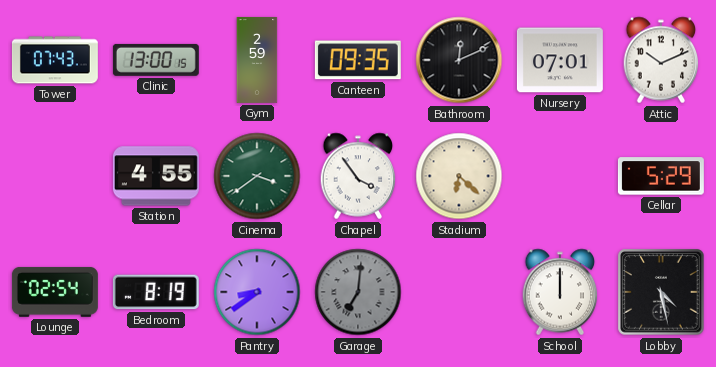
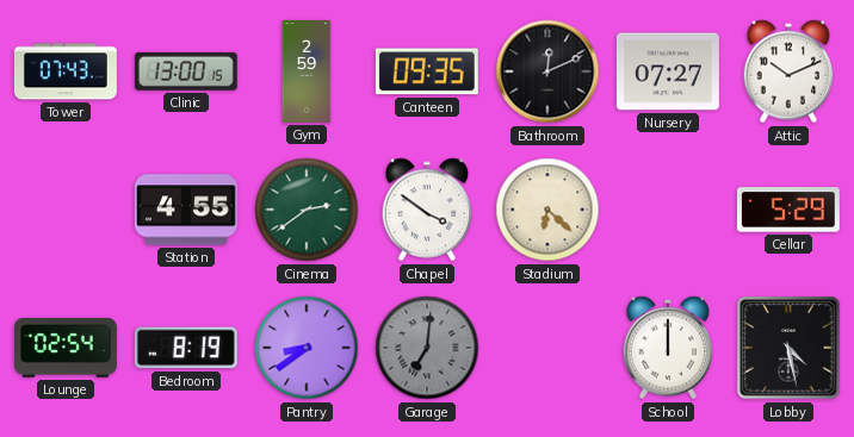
Nursery: 07:01 -> 07:27 (668, 71)
Cinema: 3:39 -> 2:39 (307, 210)
Chapel: 3:54 -> 3:51 (427, 210)
